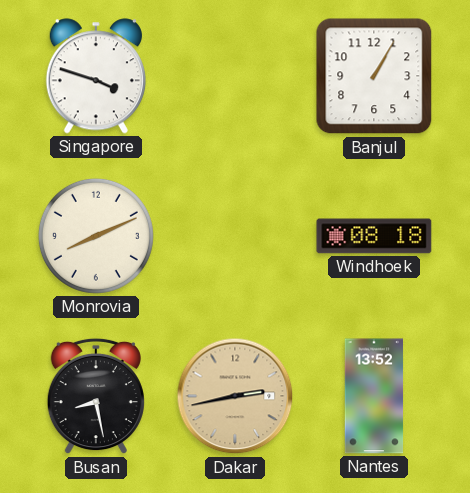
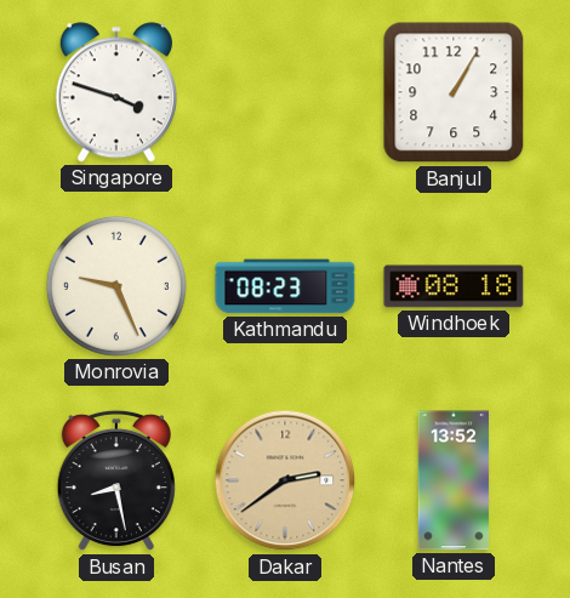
Monrovia: 8:11 -> 9:26 (116, 286)
Kathmandu: none -> 08:23 (285, 286)
Dakar: 2:43 -> 2:39 (285, 480)
